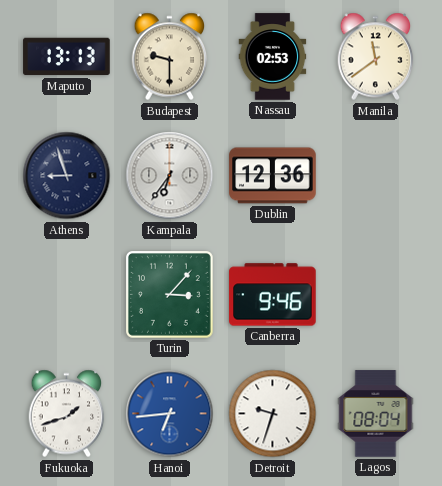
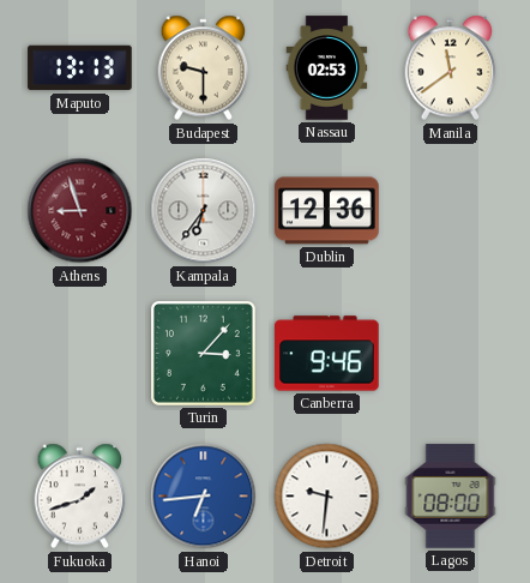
Athens dial: navy -> burgundy (80, 211)
Detroit: 9:33 -> 9:31 (327, 497)
Lagos: 08:04 -> 08:00 (451, 497)
